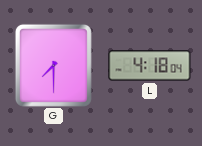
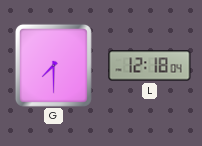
L: 4:18 -> 12:18 (150, 66)
